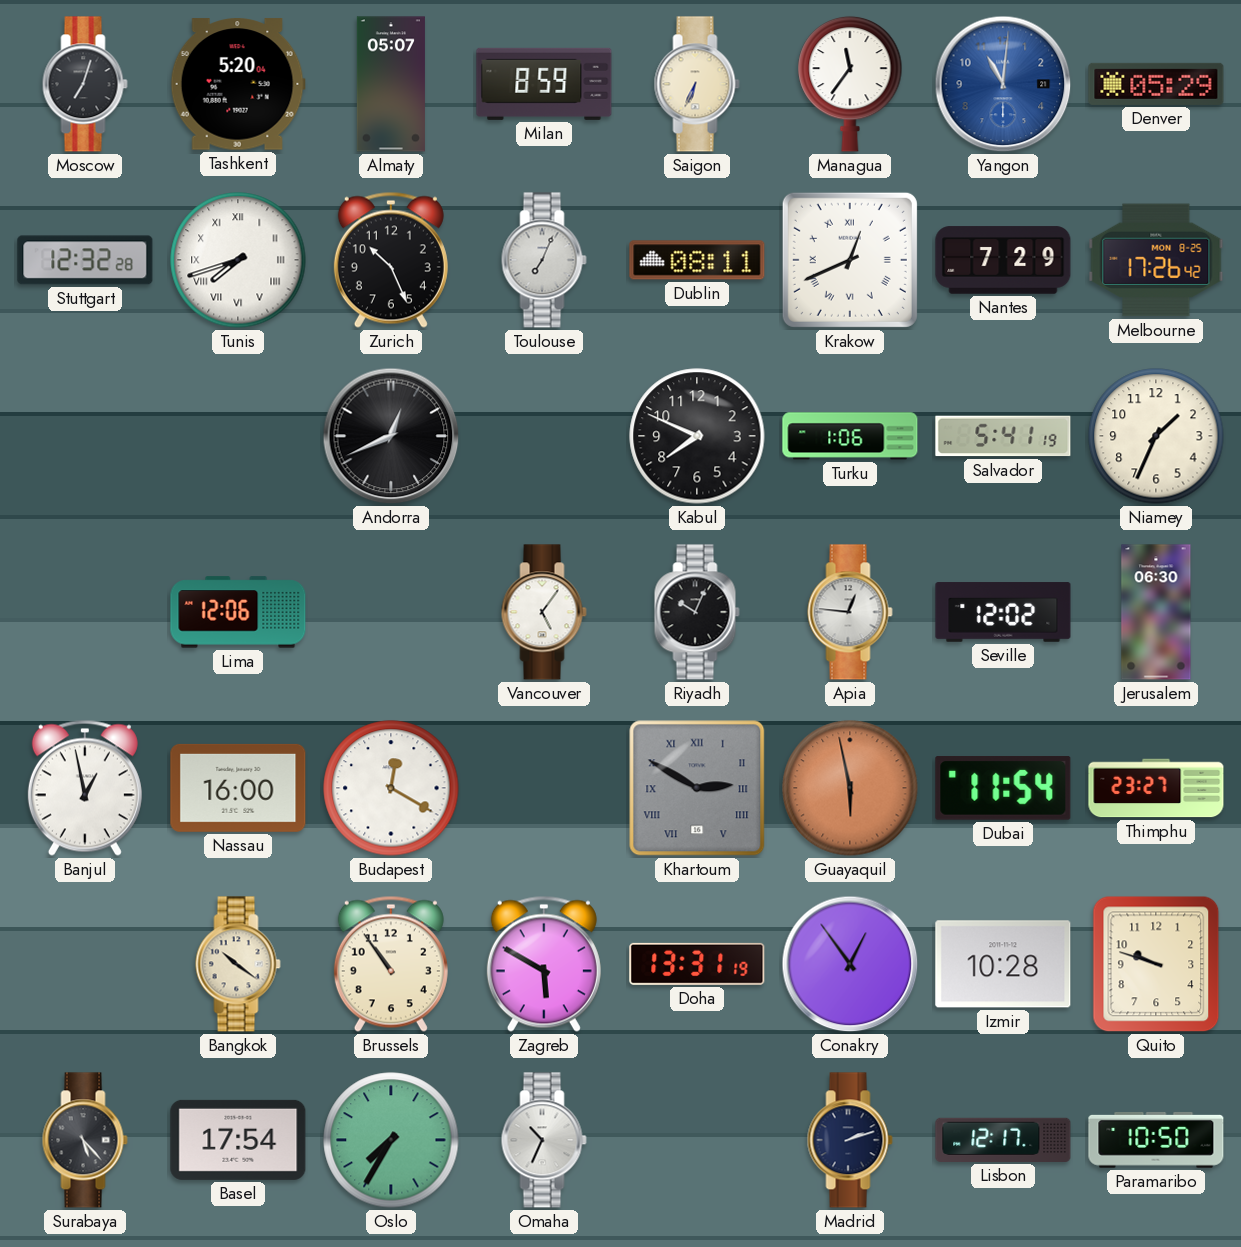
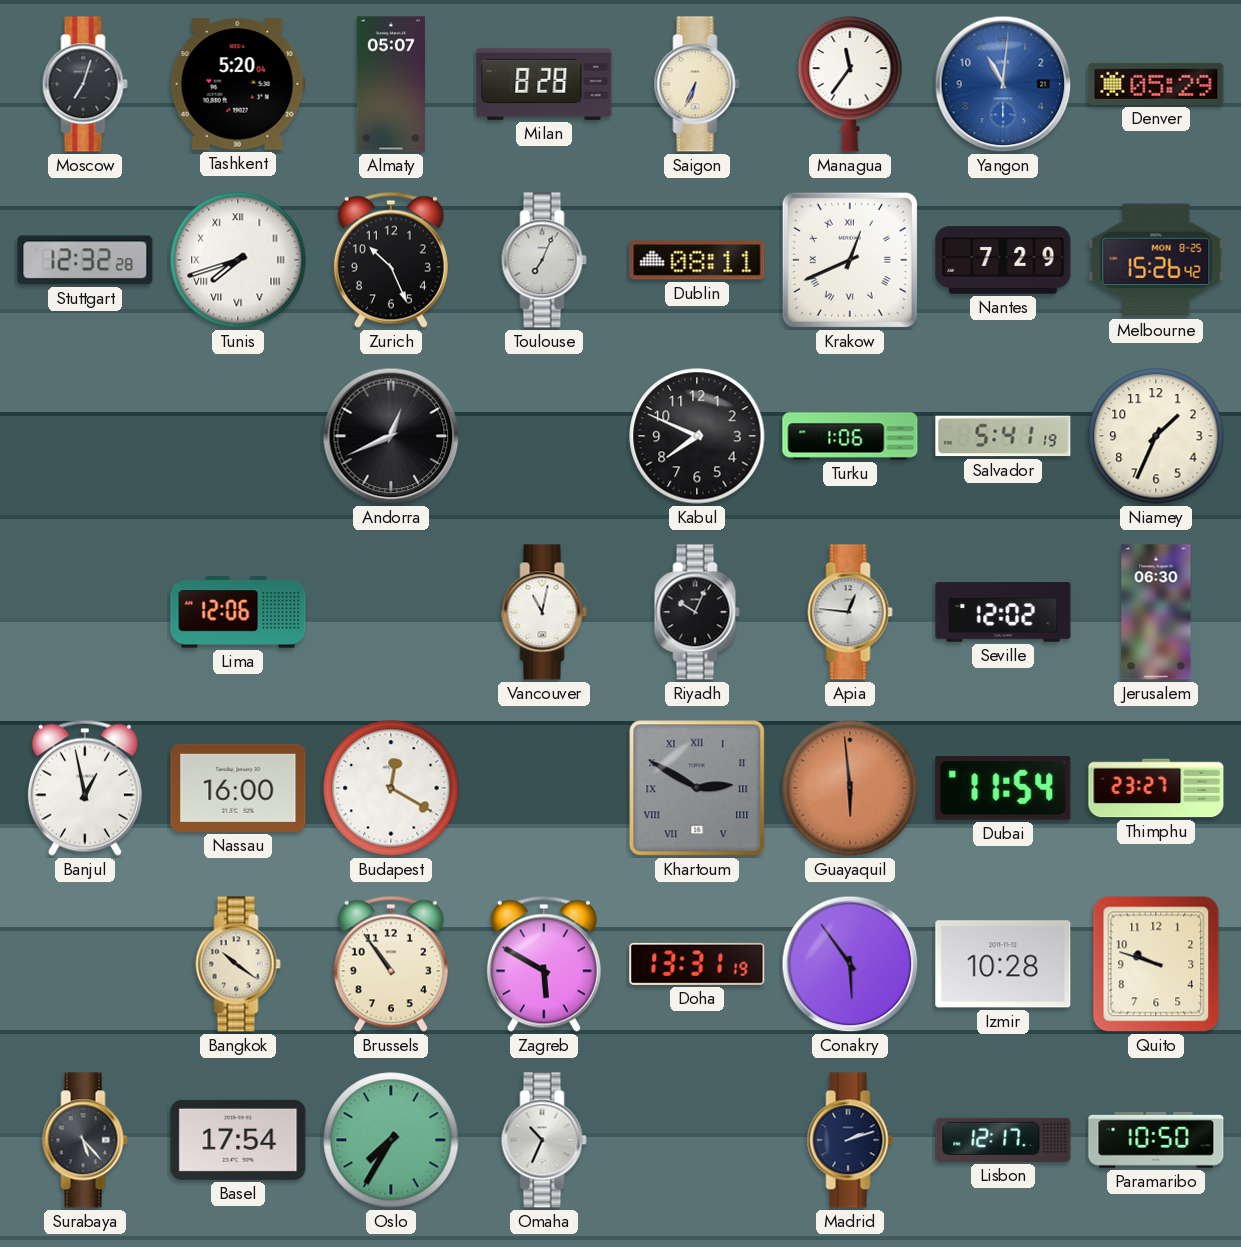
Milan: 8:59 -> 8:28 (544, 84)
Melbourne: 17:26 -> 15:26 (1156, 260)
Vancouver: 5:06 -> 11:02 (544, 612)
Guayaquil: 5:58 -> 5:59 (850, 788)
Conakry: 12:54 -> 5:54 (850, 964)
